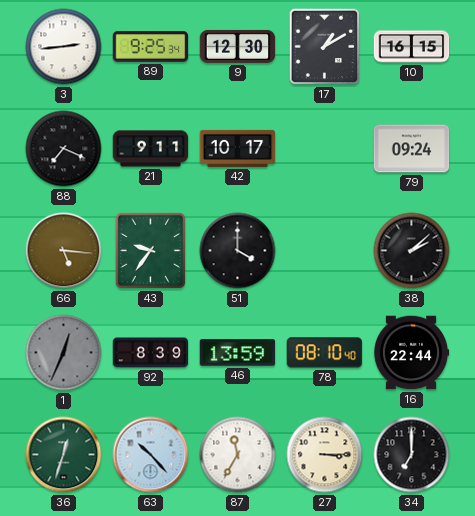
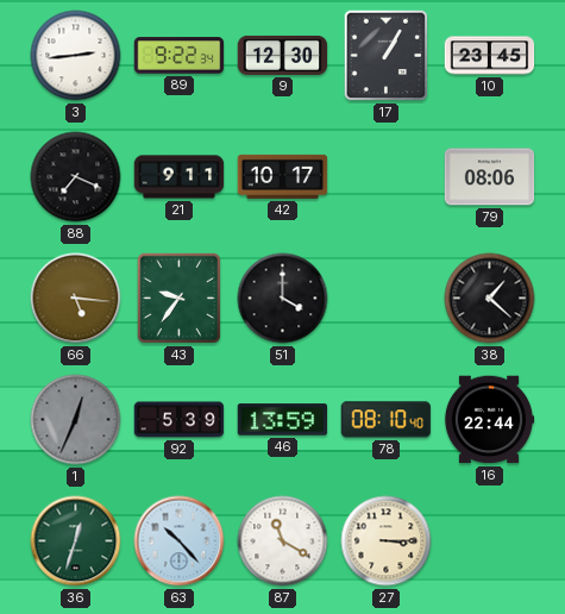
89: 9:25 -> 9:22 (180, 56)
17: 1:10 -> 1:05 (387, 56)
10: 16:15 -> 23:45 (490, 56)
79: 09:24 -> 08:06 (490, 177)
38: 2:08 -> 1:22 (490, 299)
92: 8:39 -> 5:39 (180, 420)
87: 11:35 -> 11:20 (283, 541)
34: 7:00 -> none (412, 455)
